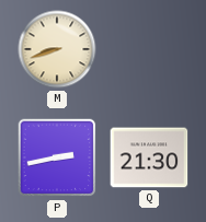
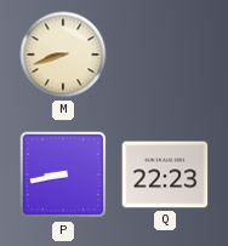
P: 2:43 -> 8:43 (63, 175)
Q: 21:30 -> 22:23 (165, 175)
